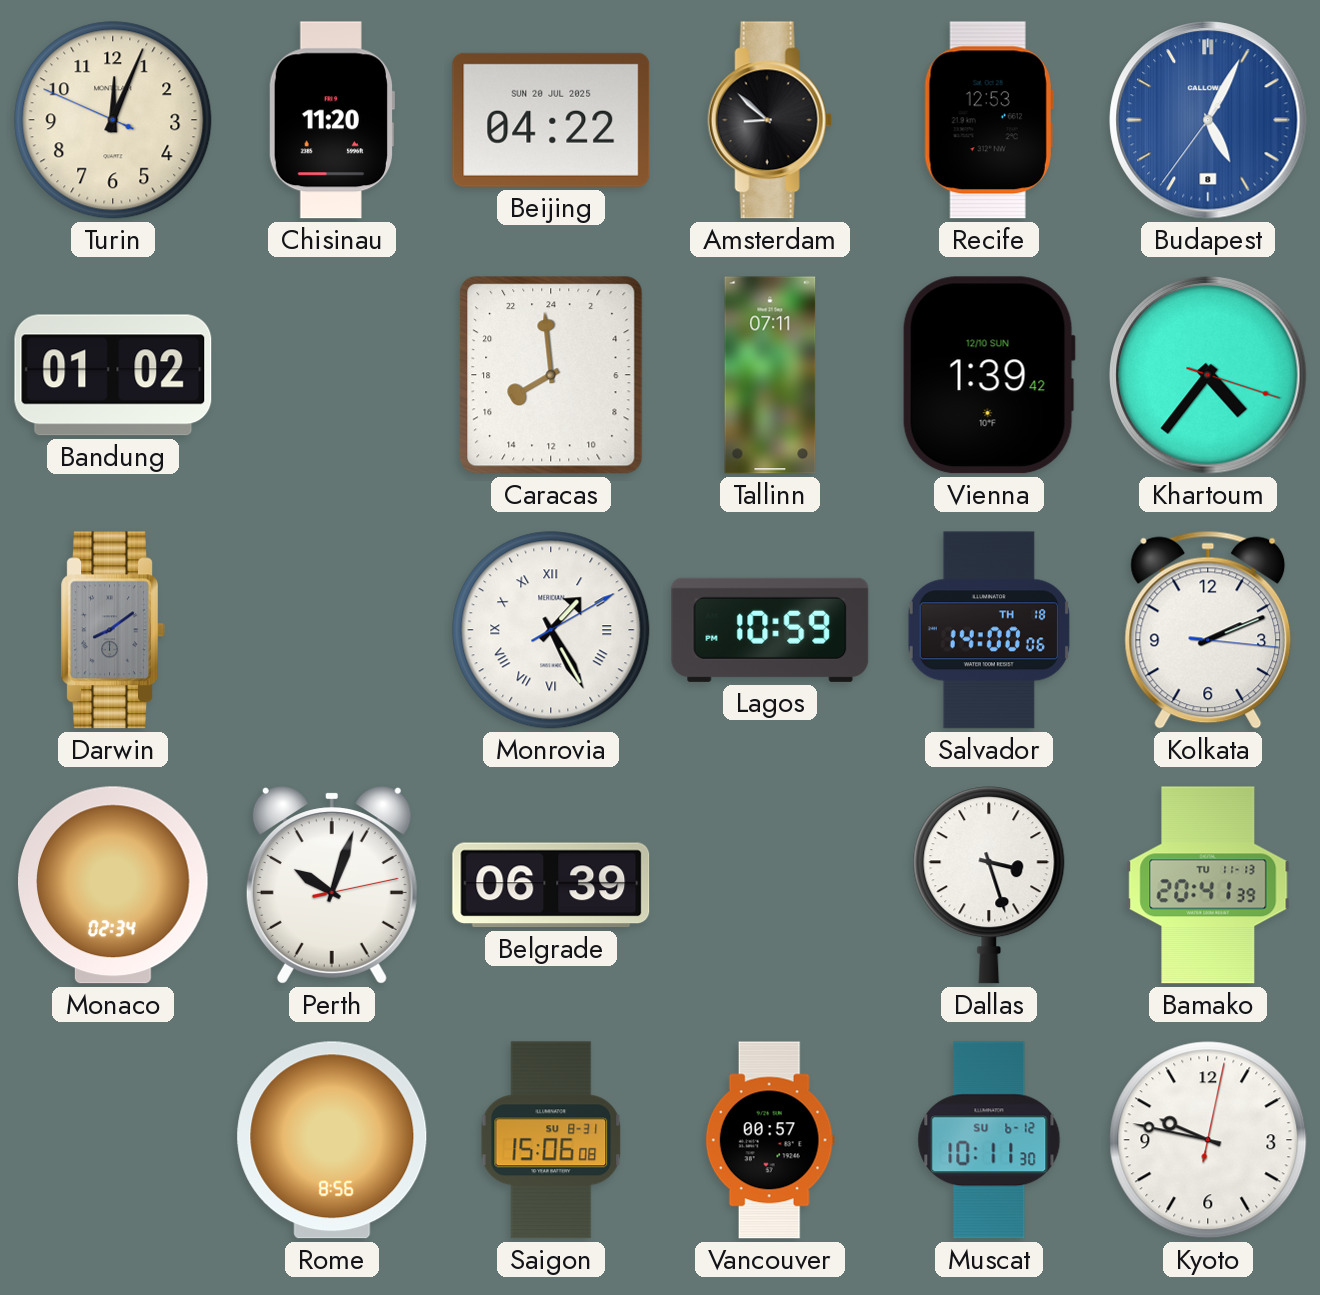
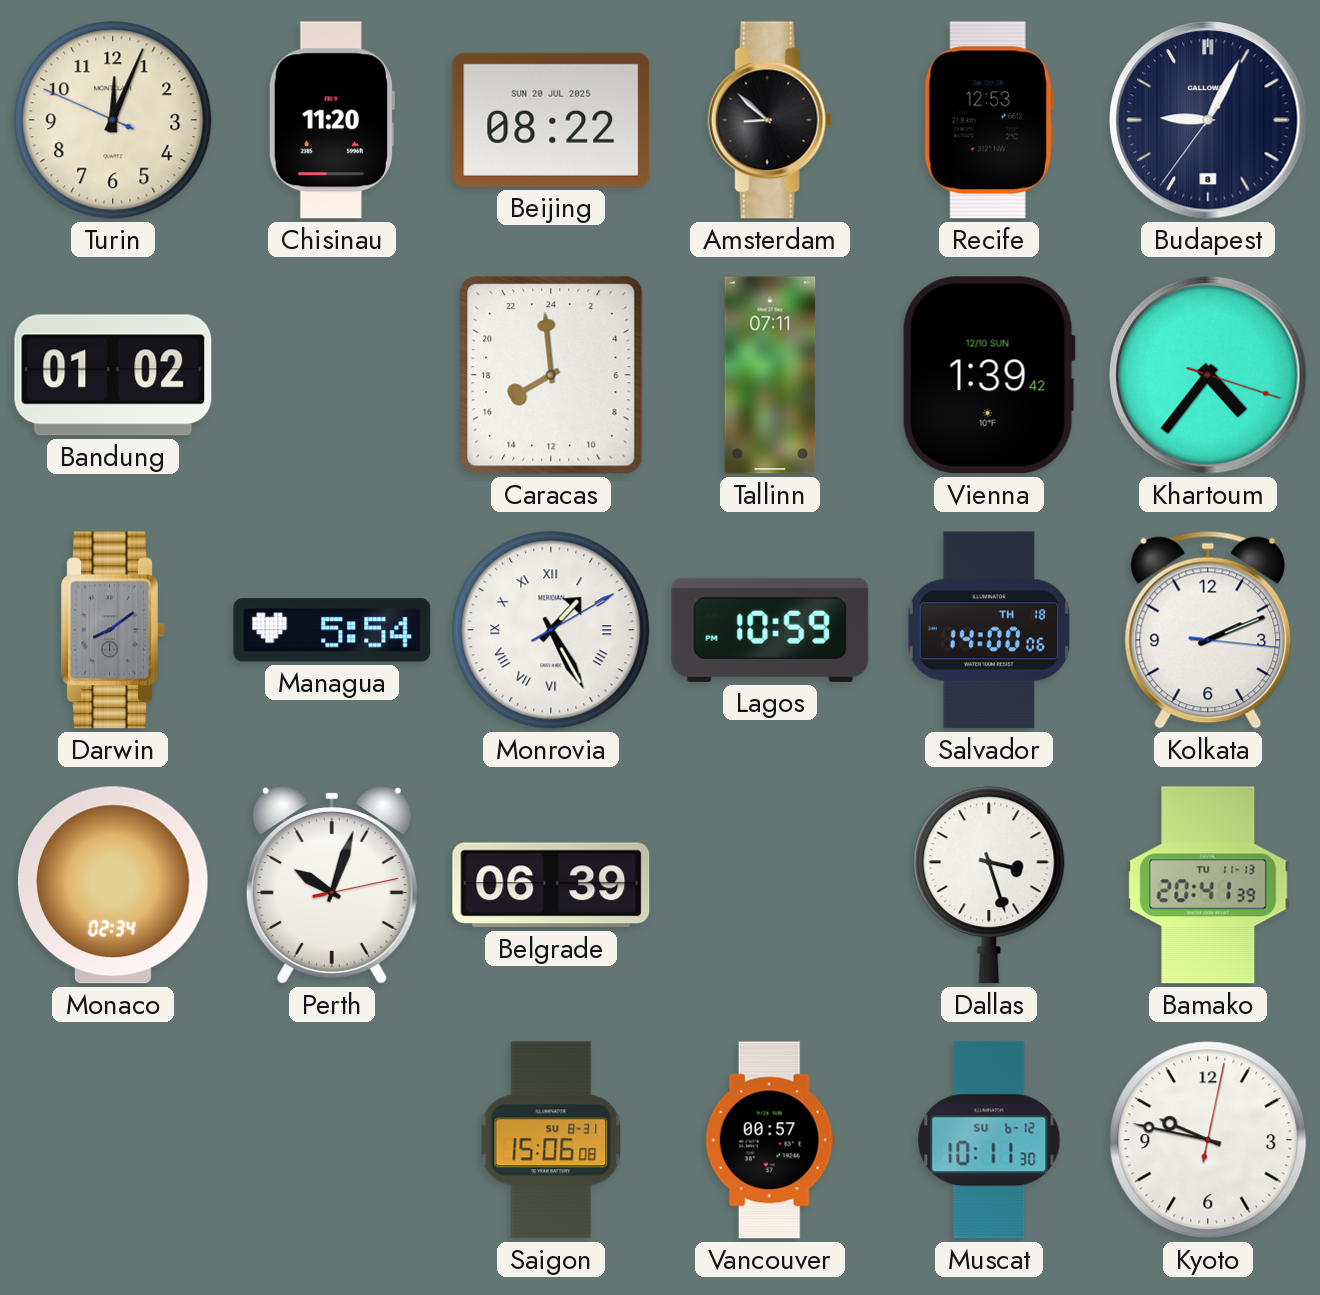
Beijing: 04:22 -> 08:22 (551, 120)
Budapest: 5:04 -> 9:04 (1208, 120)
Budapest dial: blue -> navy (1208, 120)
Managua: none -> 5:54 (332, 630)
Rome: 8:56 -> none (332, 1140)
